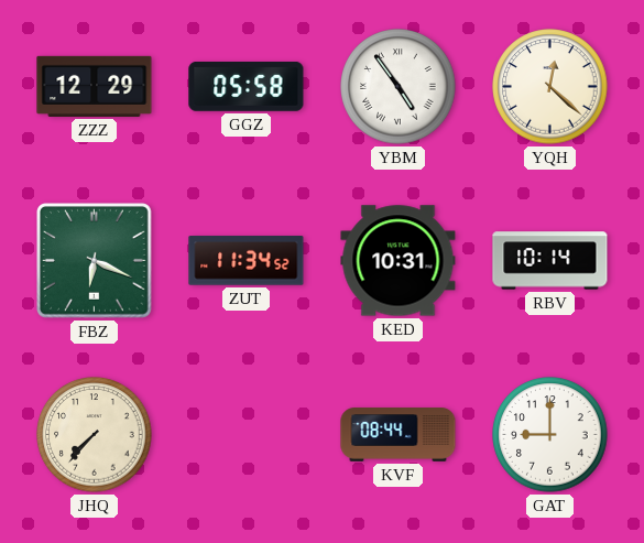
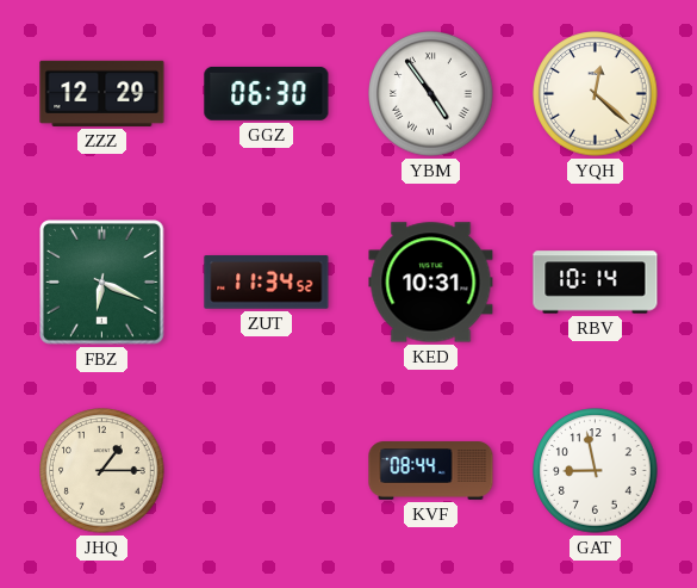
GGZ: 05:58 -> 06:30 (267, 93)
JHQ: 7:37 -> 1:15 (102, 471)
GAT: 9:00 -> 8:58 (596, 471)
